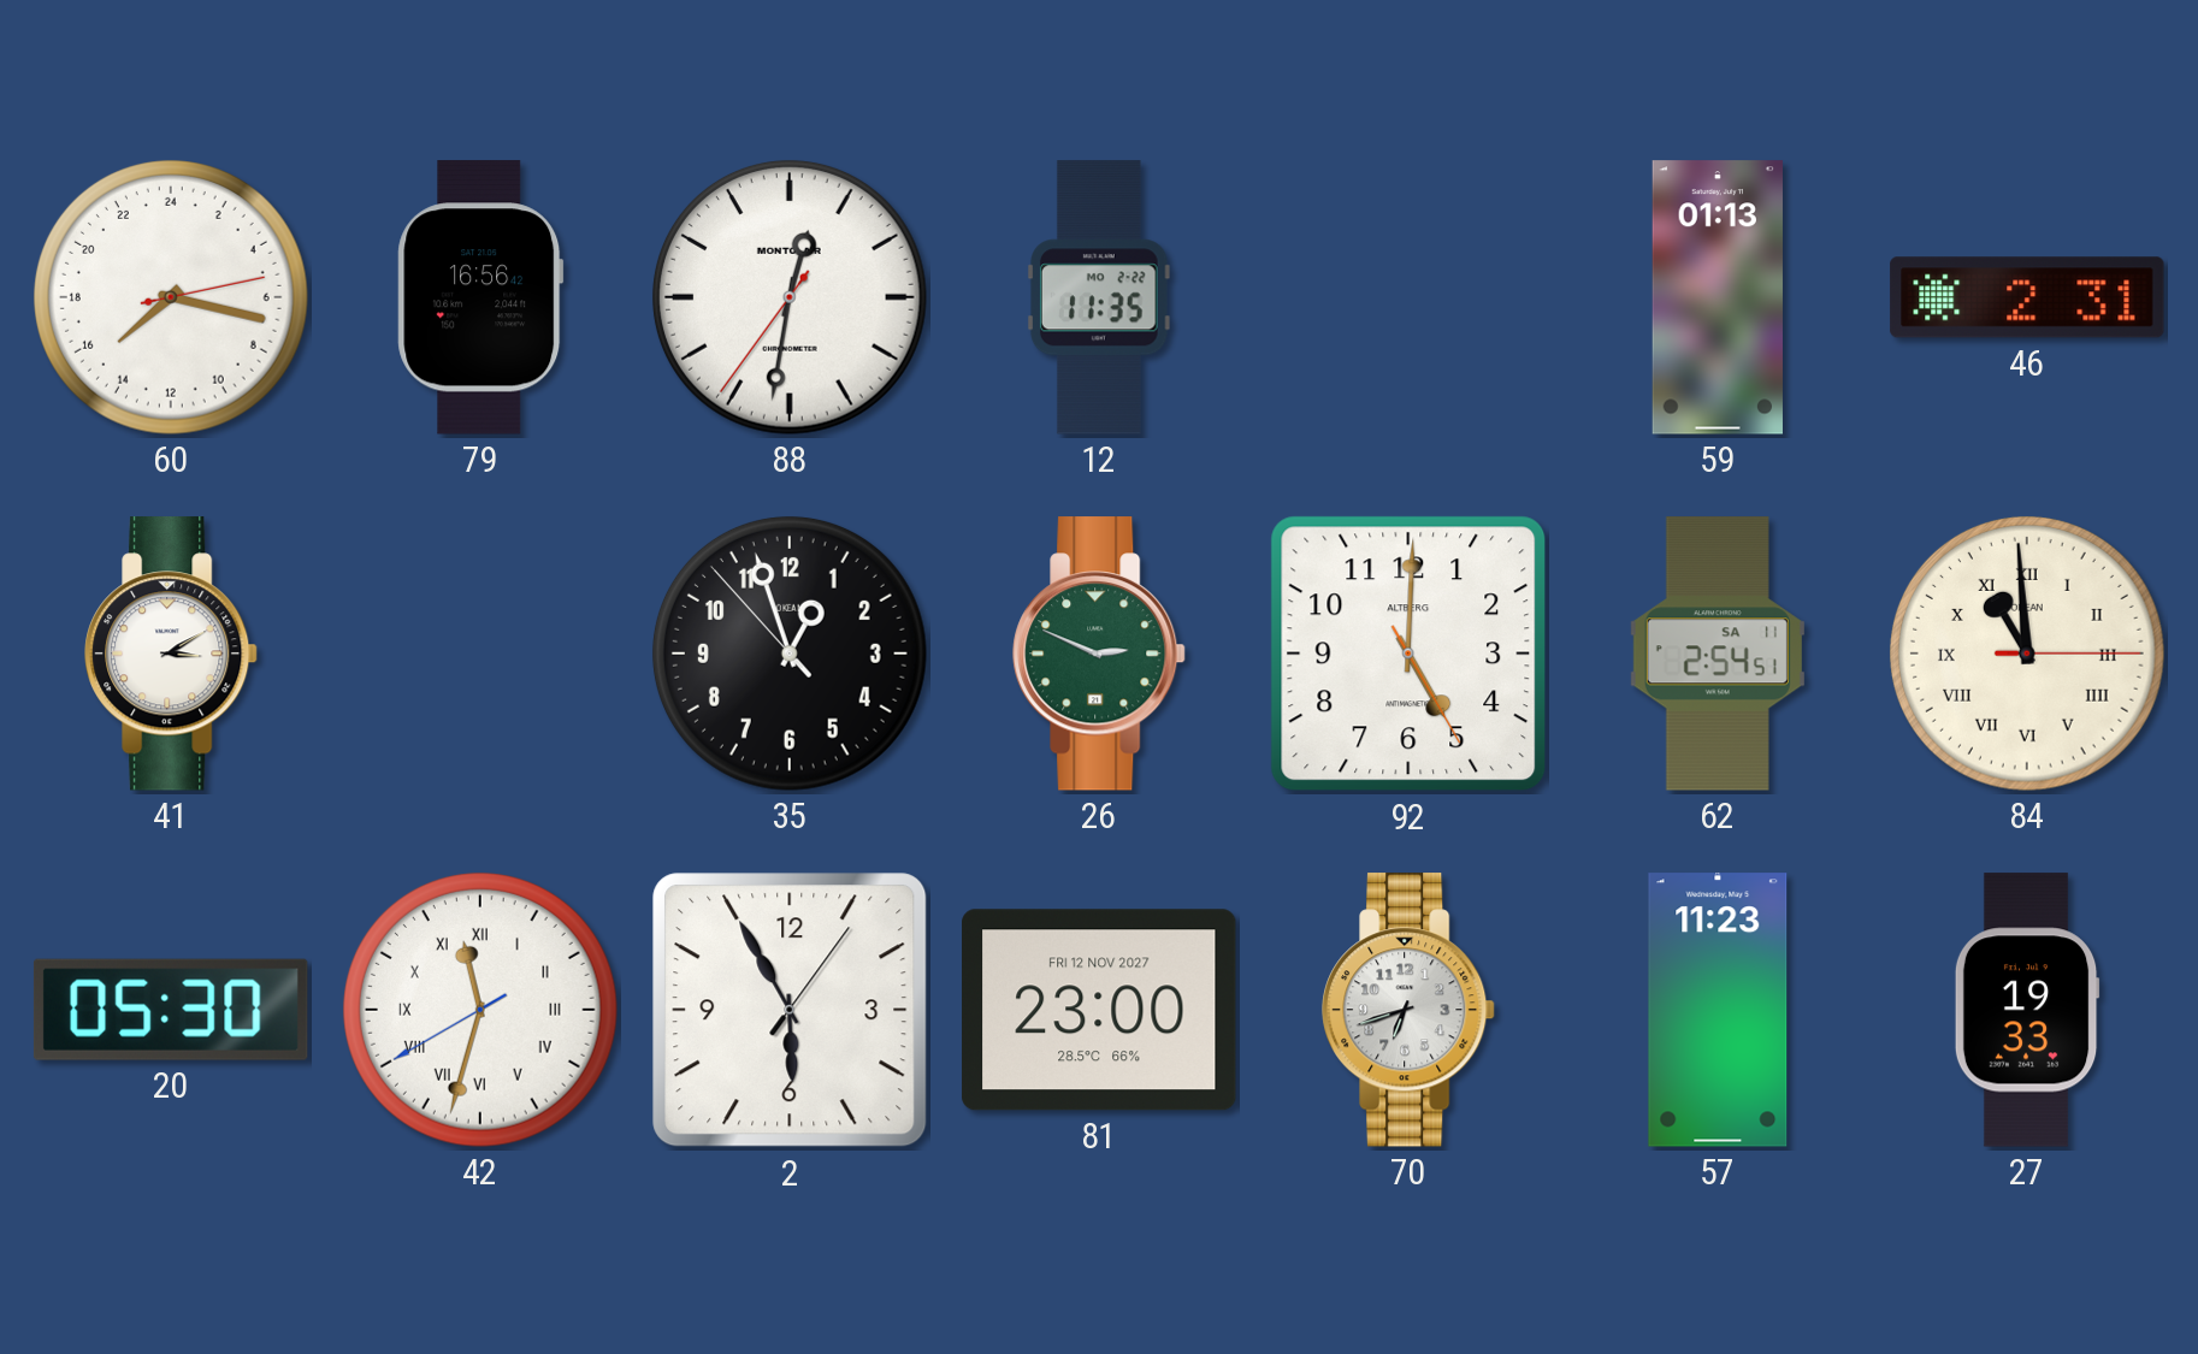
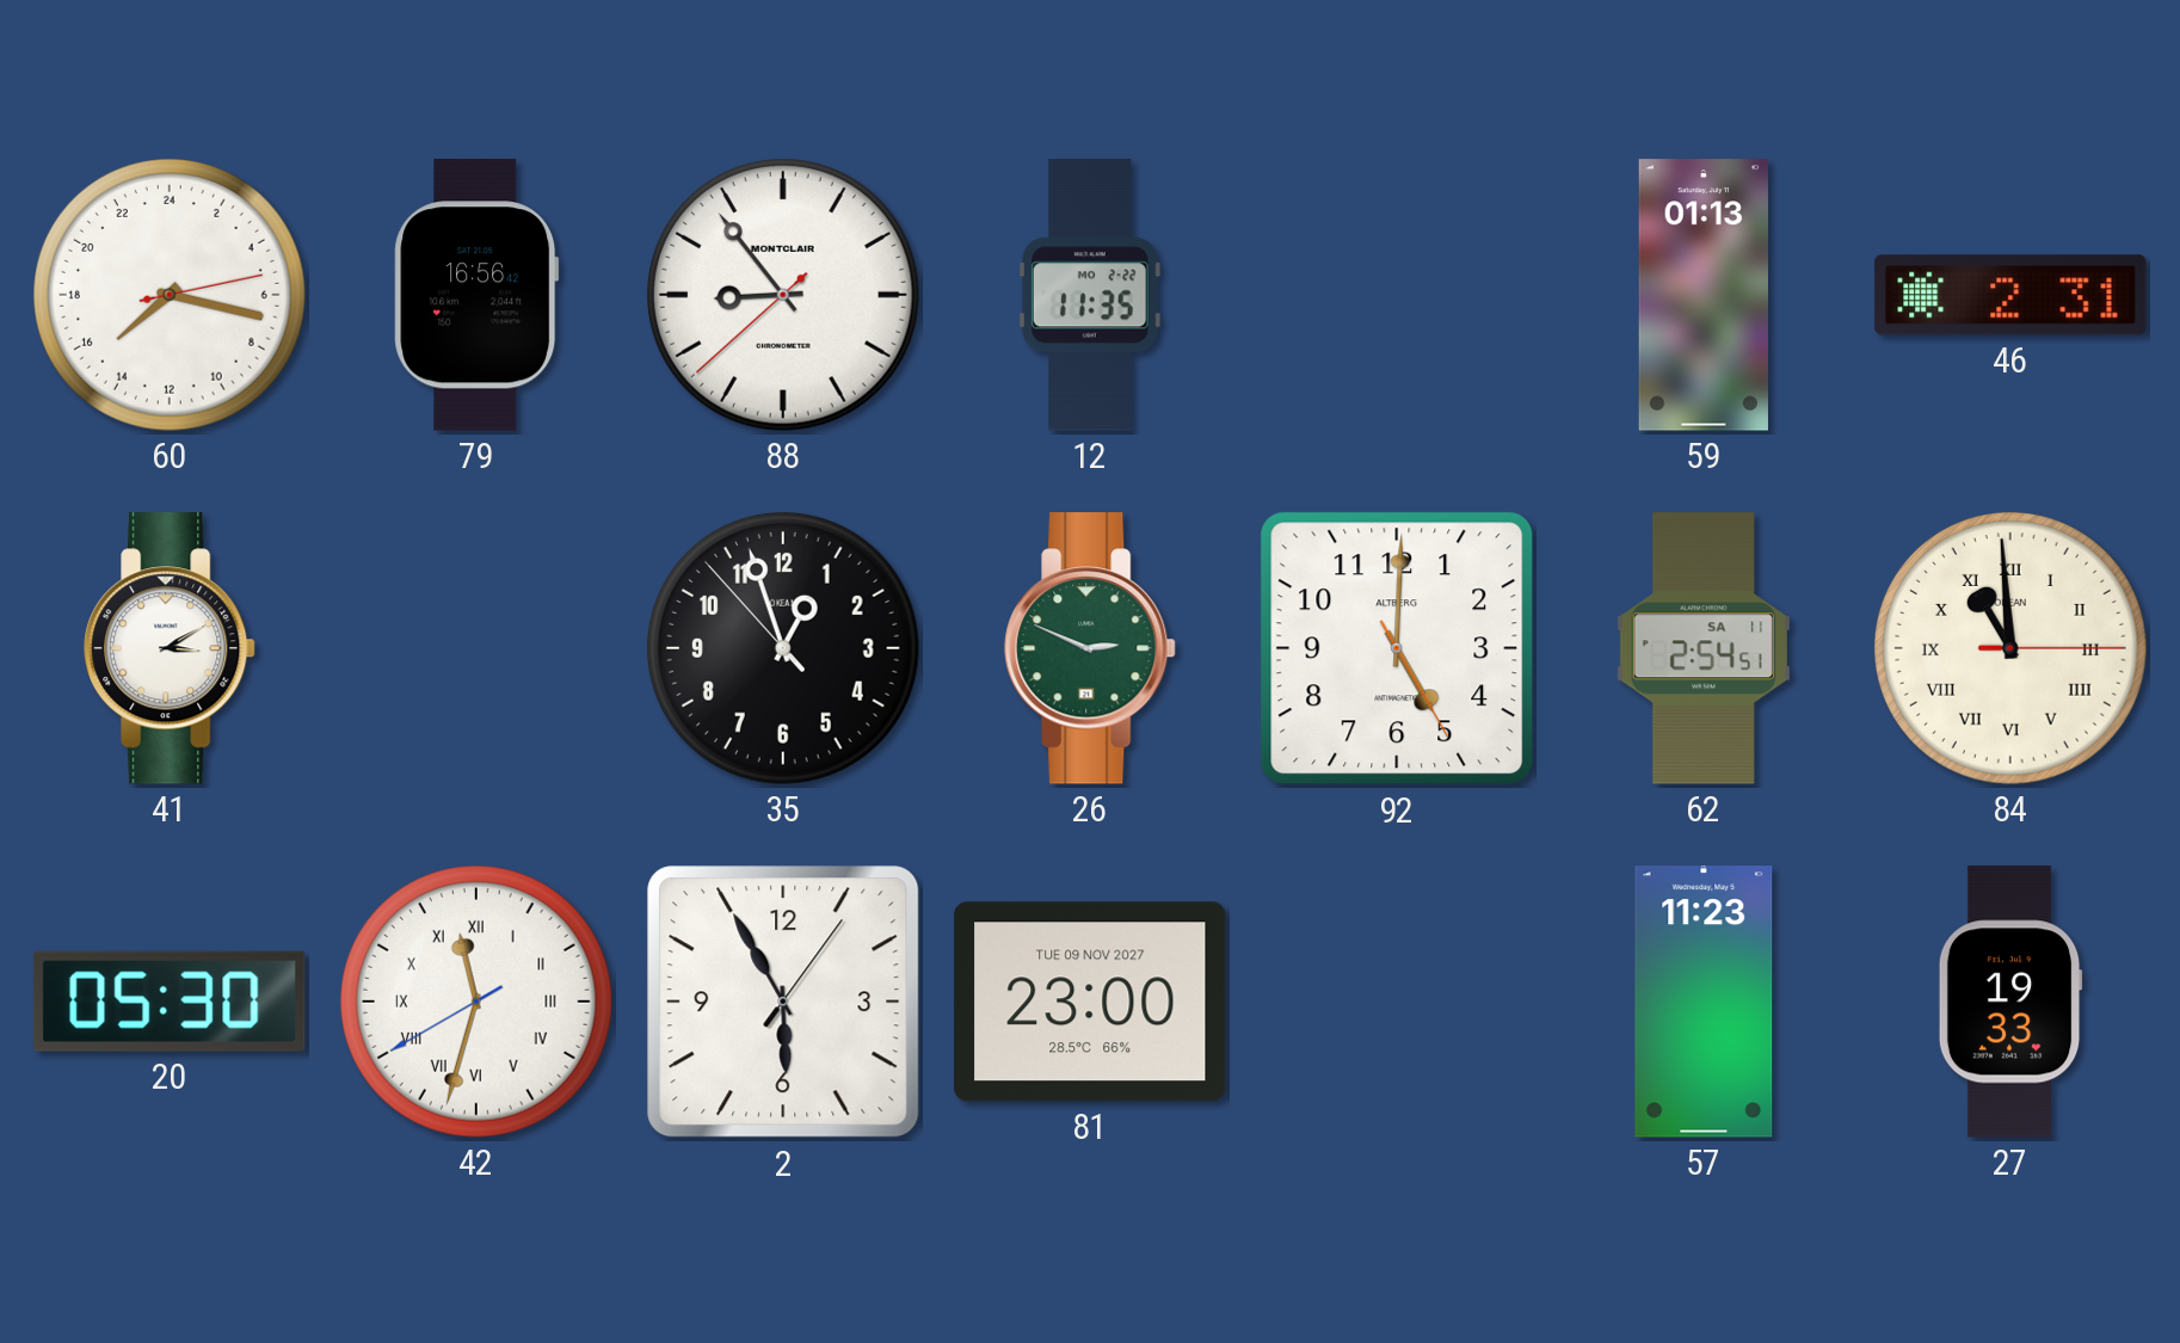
88: 12:31 -> 8:53 (783, 295)
81 date: FRI 12 NOV 2027 -> TUE 09 NOV 2027 (1090, 1002)
70: 6:42 -> none (1408, 1010)
